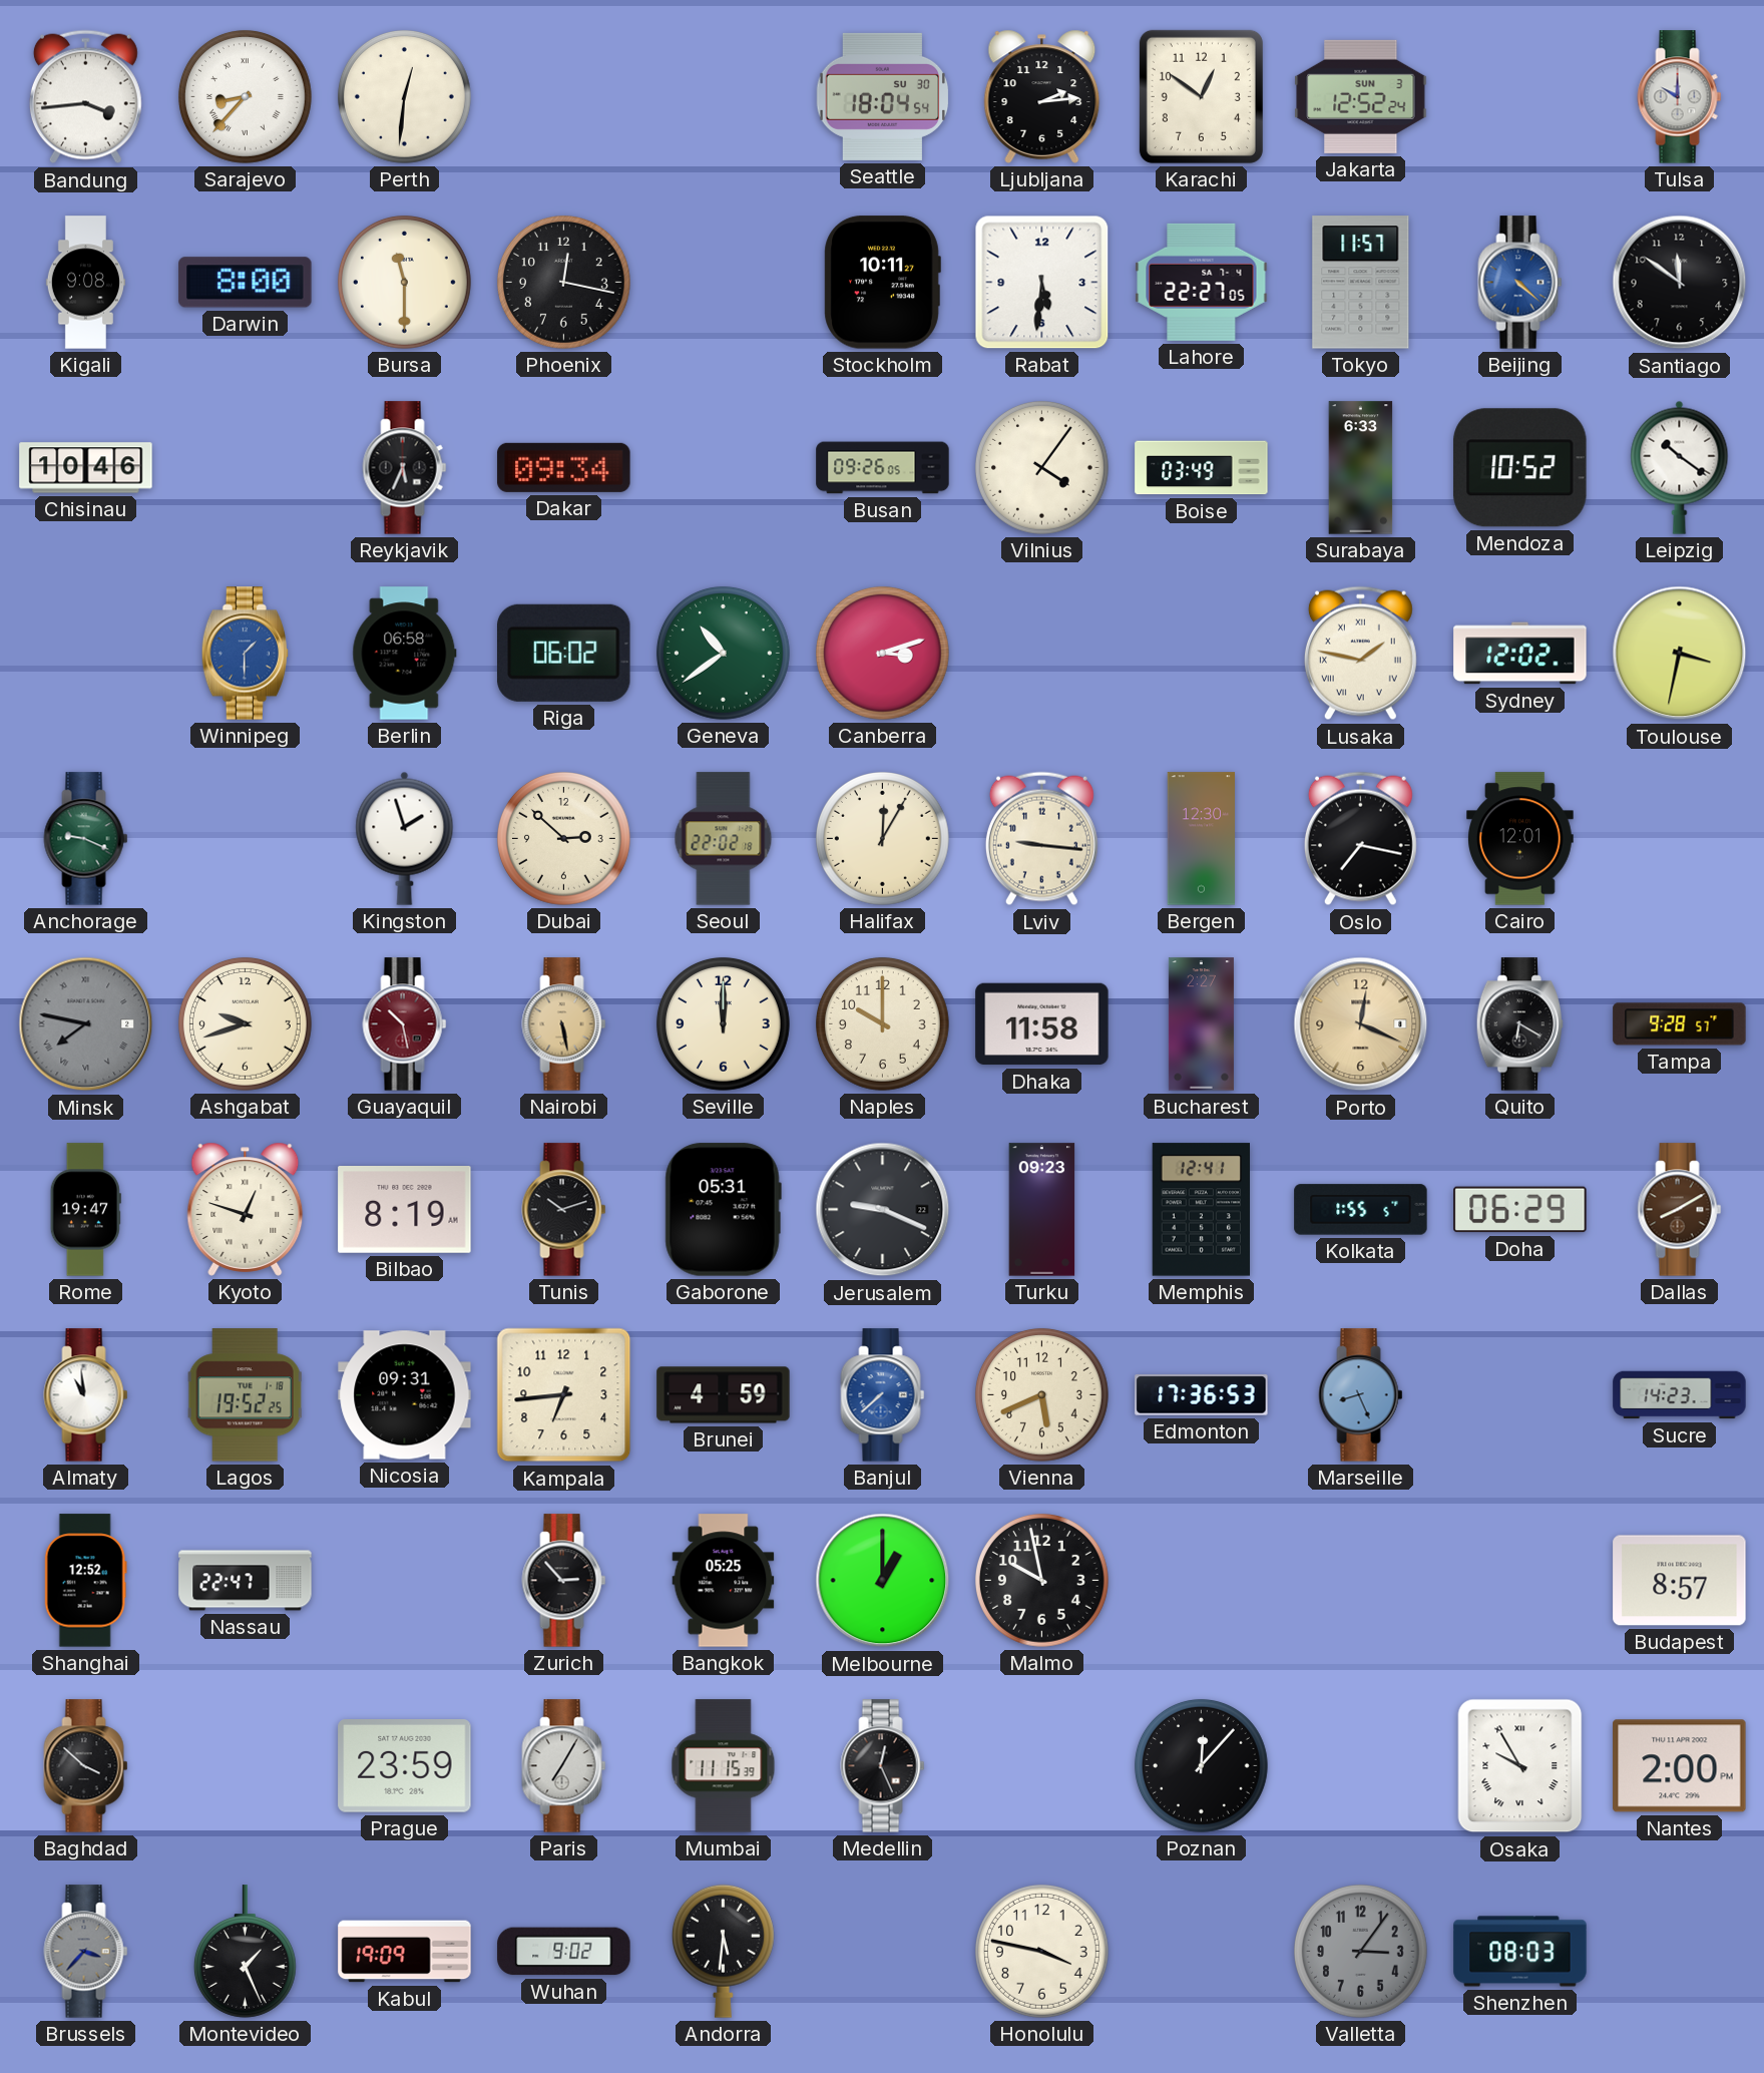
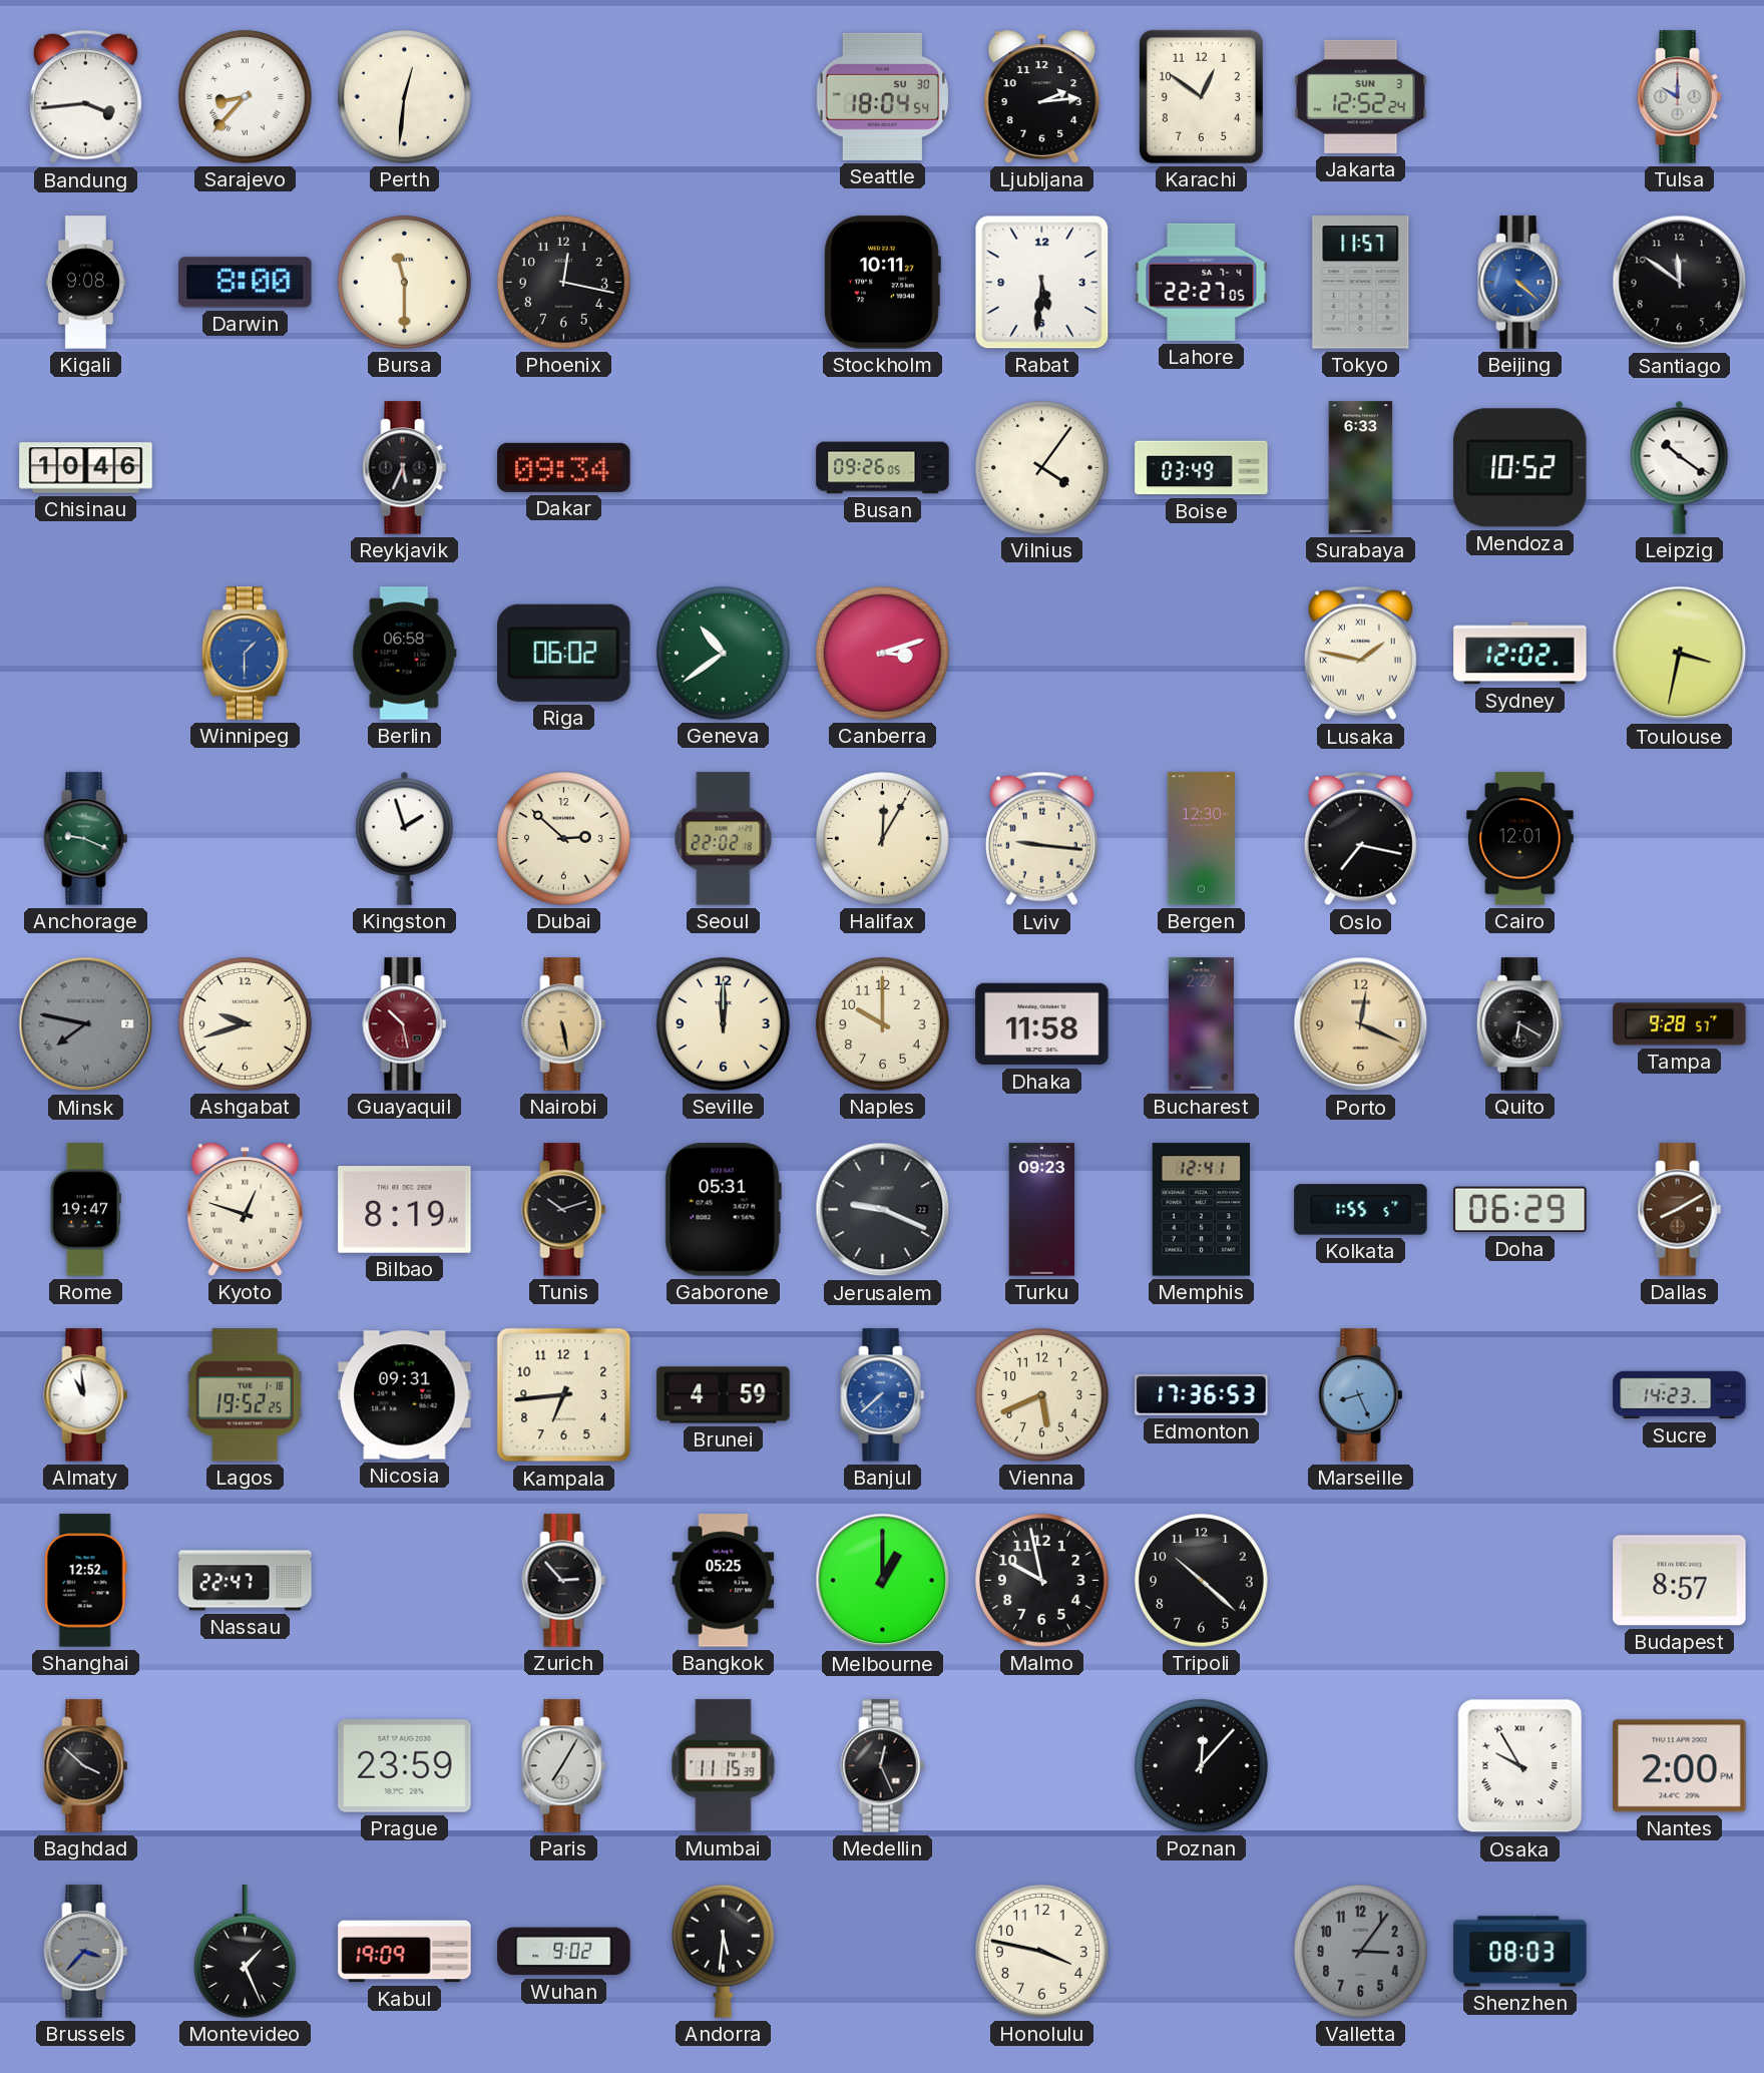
Tripoli: none -> 10:22 (1202, 1581)
